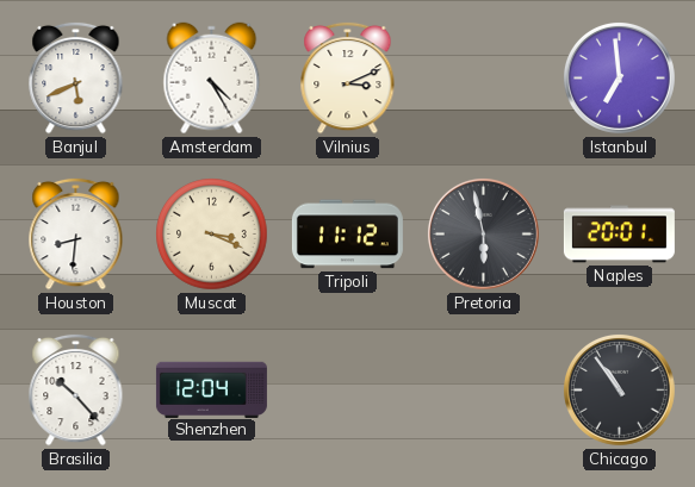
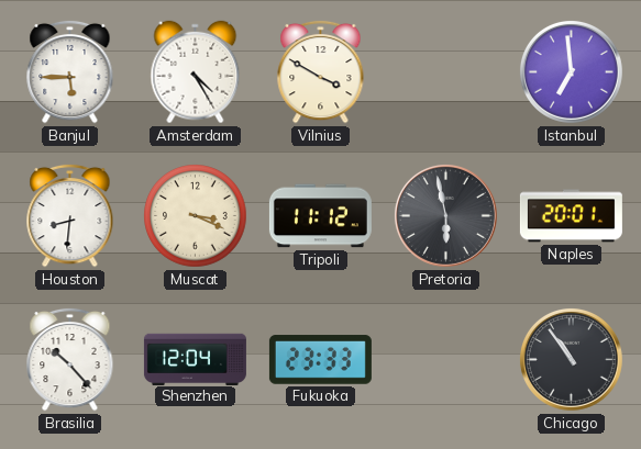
Banjul: 5:41 -> 5:45 (70, 71)
Vilnius: 3:11 -> 3:50 (321, 71)
Fukuoka: none -> 23:33 (320, 360)
